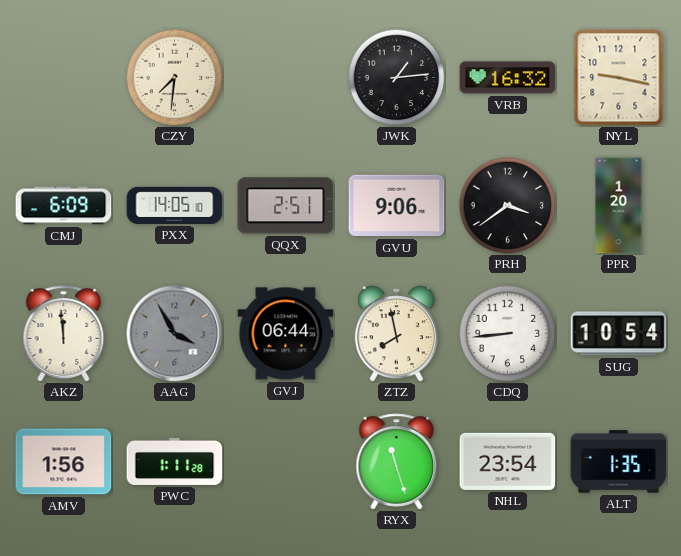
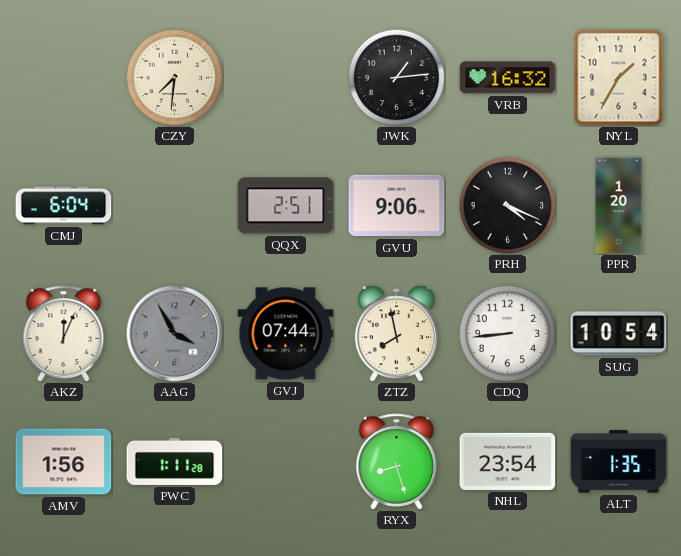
NYL: 9:17 -> 1:35 (619, 78)
CMJ: 6:09 -> 6:04 (64, 206)
PXX: 14:05 -> none (175, 205)
PRH: 3:39 -> 4:19 (507, 205)
AKZ: 11:59 -> 12:04 (64, 334)
GVJ: 06:44 -> 07:44 (286, 334)
RYX: 11:27 -> 8:27 (397, 462)
